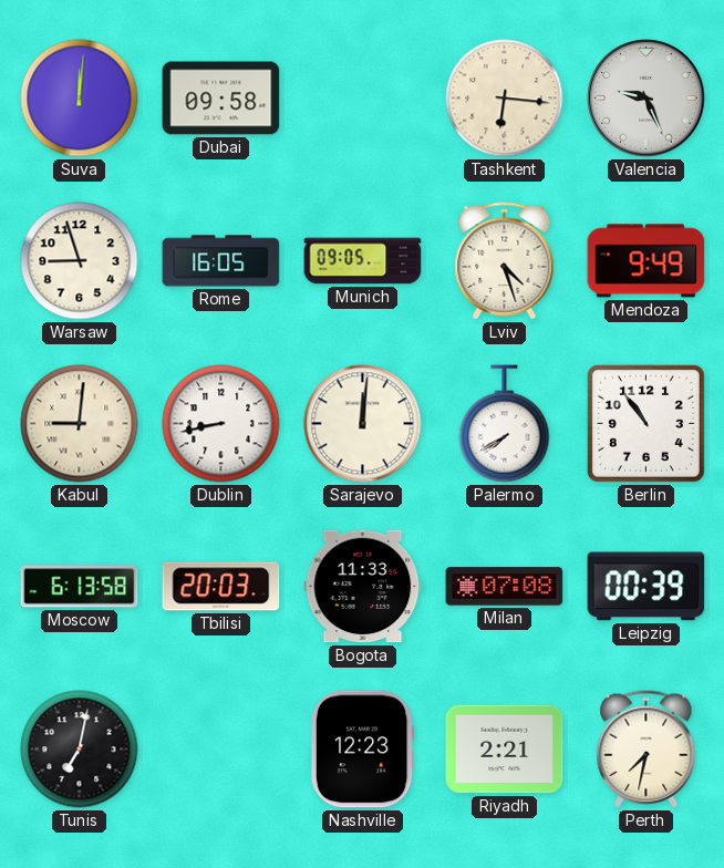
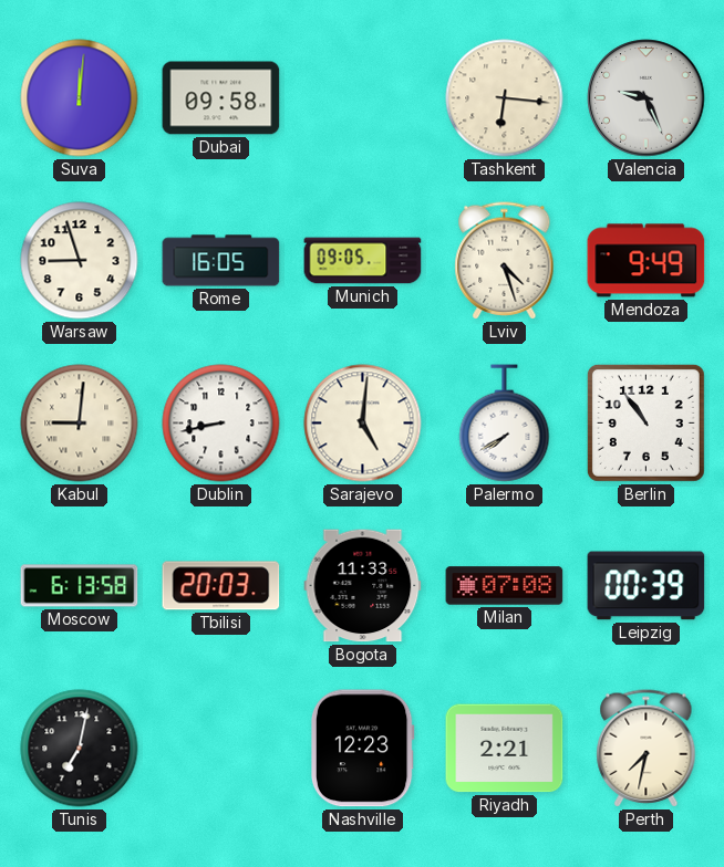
Sarajevo: 12:01 -> 5:01 (363, 424)
